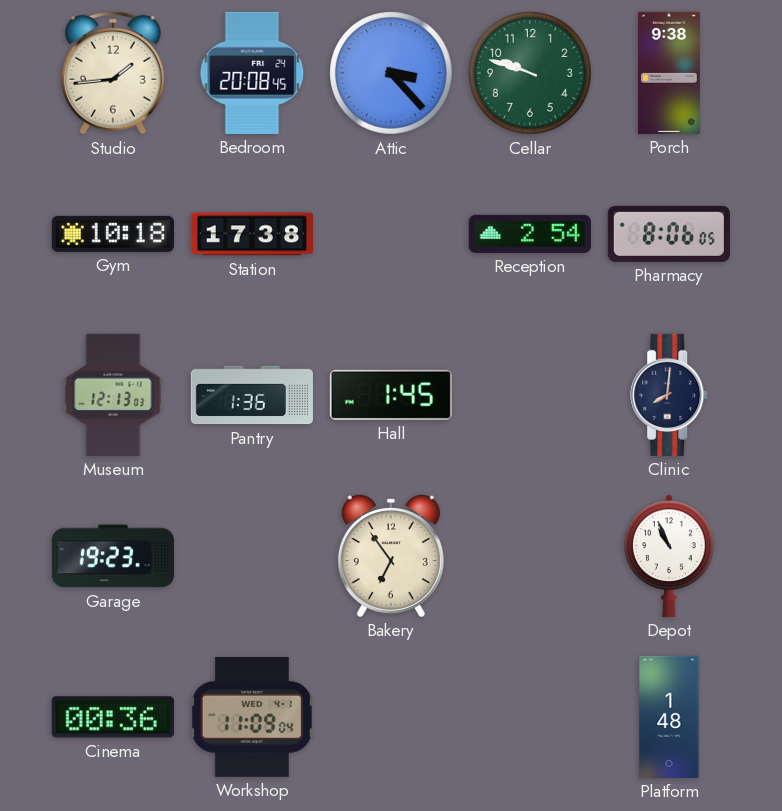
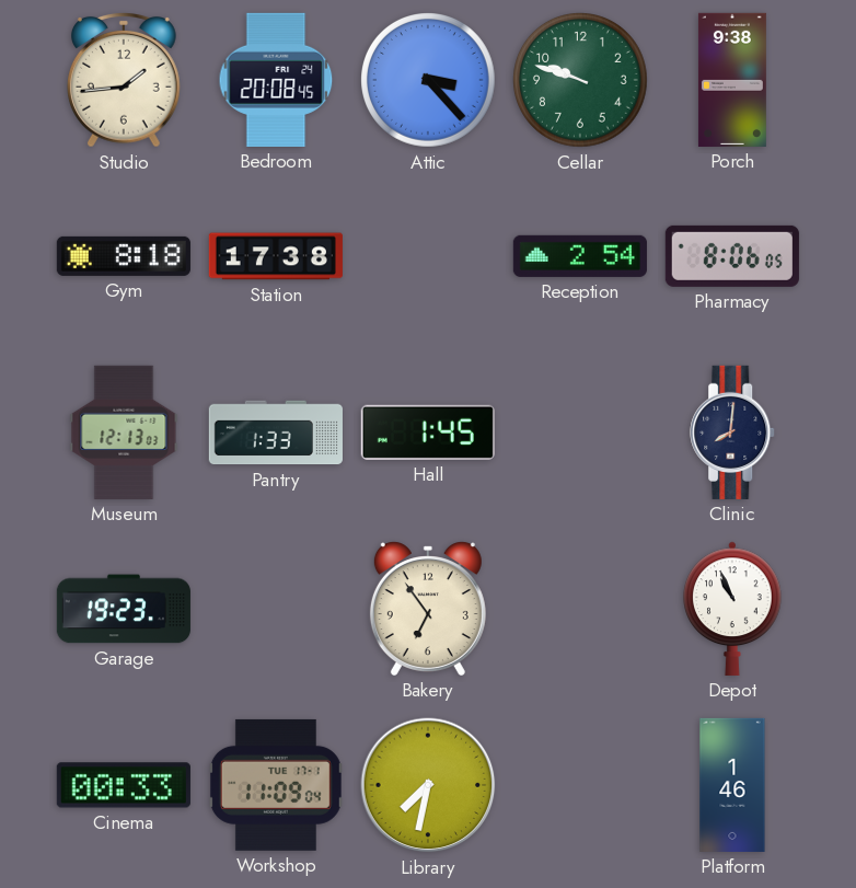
Gym: 10:18 -> 8:18 (124, 256)
Pantry: 1:36 -> 1:33 (276, 433)
Cinema: 00:36 -> 00:33 (124, 785)
Workshop date: WED 4-1 -> TUE 17-1 (276, 785)
Library: none -> 7:32 (428, 785)
Platform: 1:48 -> 1:46 (732, 785)
